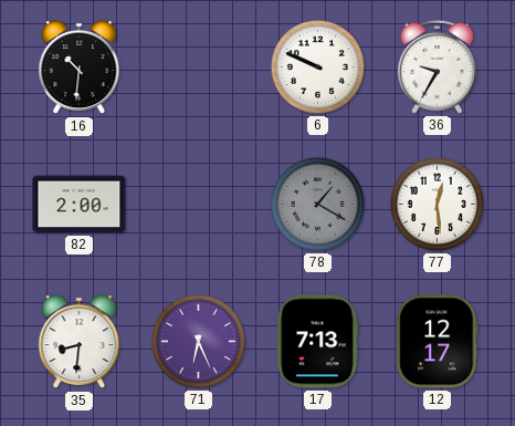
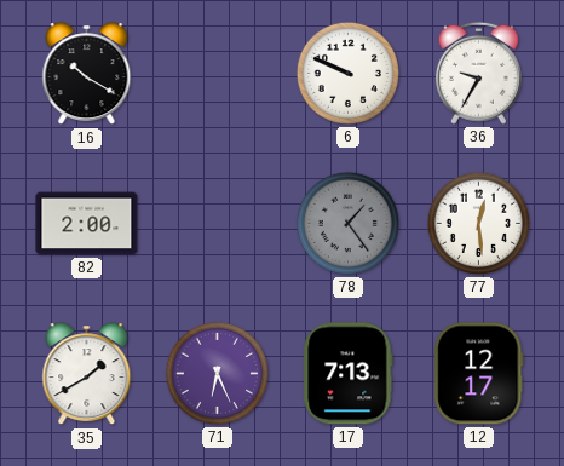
16: 10:31 -> 10:20 (87, 74)
78: 1:20 -> 1:24 (347, 223)
35: 8:31 -> 1:40 (87, 374)
